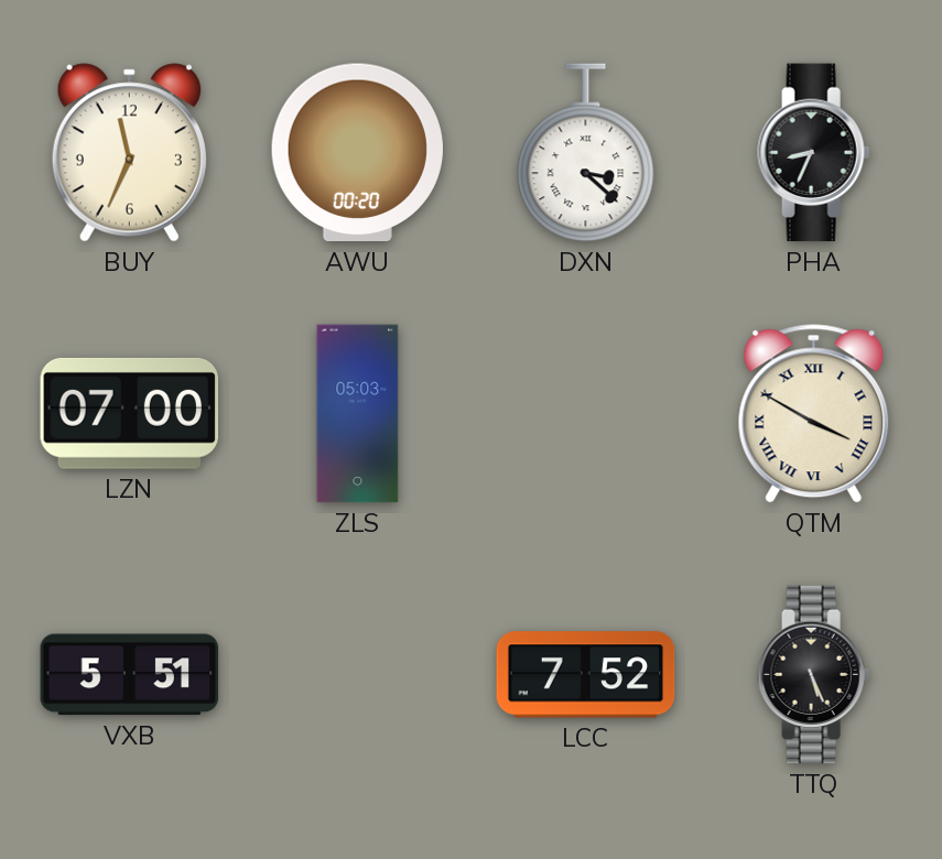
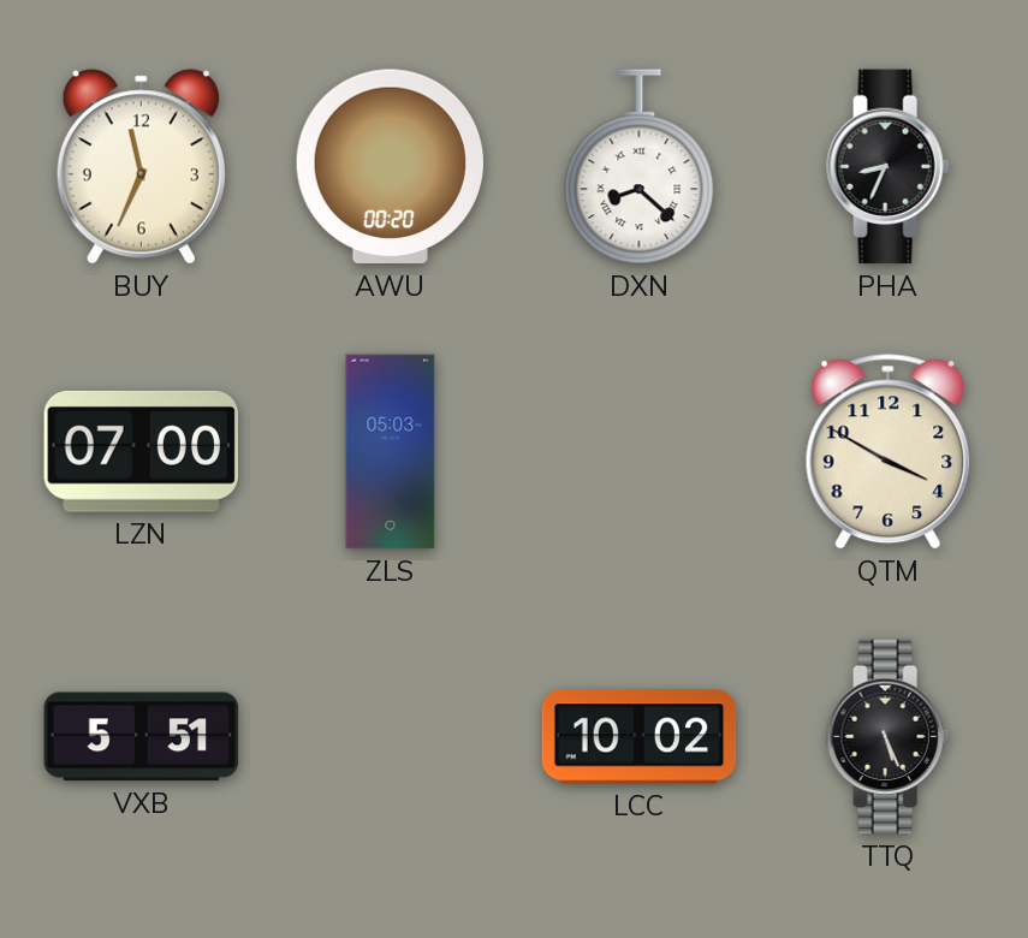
DXN: 3:22 -> 8:22 (640, 167)
QTM numerals: Roman -> Arabic (889, 452)
LCC: 7:52 -> 10:02 (640, 737)
